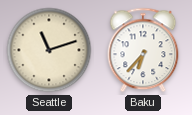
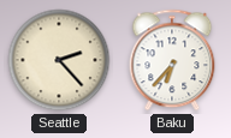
Seattle: 11:12 -> 2:23 (59, 60)
